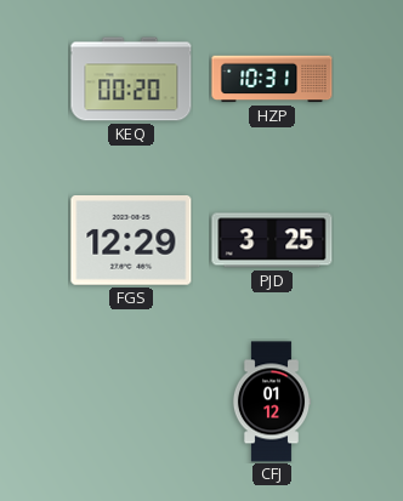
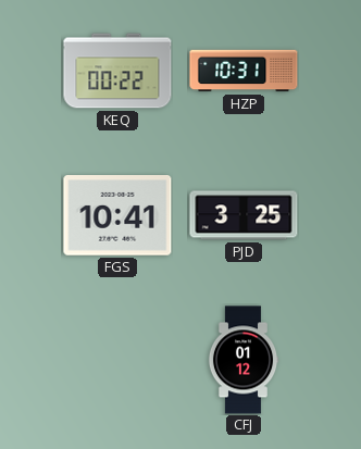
KEQ: 00:20 -> 00:22 (117, 71)
FGS: 12:29 -> 10:41 (117, 216)
